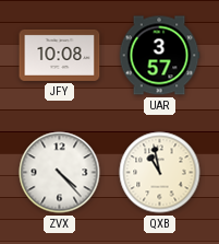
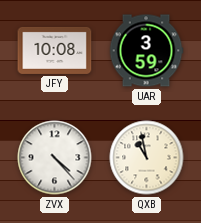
UAR: 3:57 -> 3:59 (146, 51)
